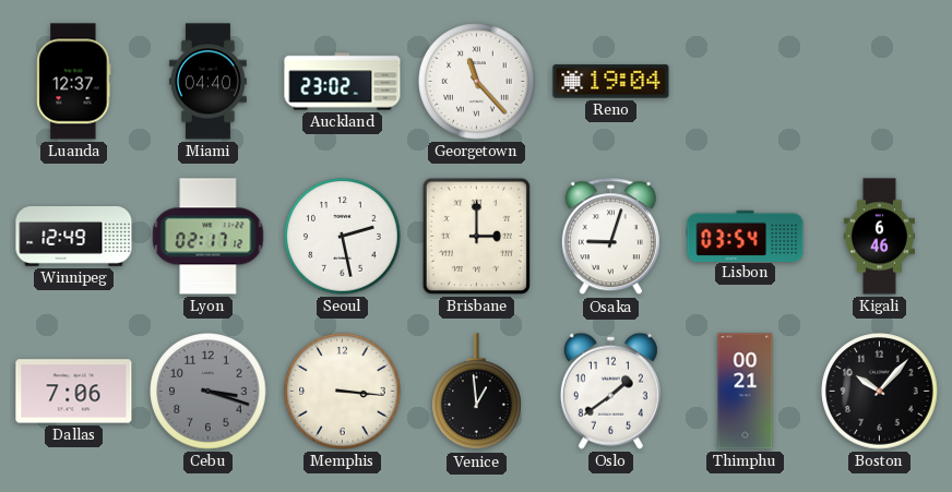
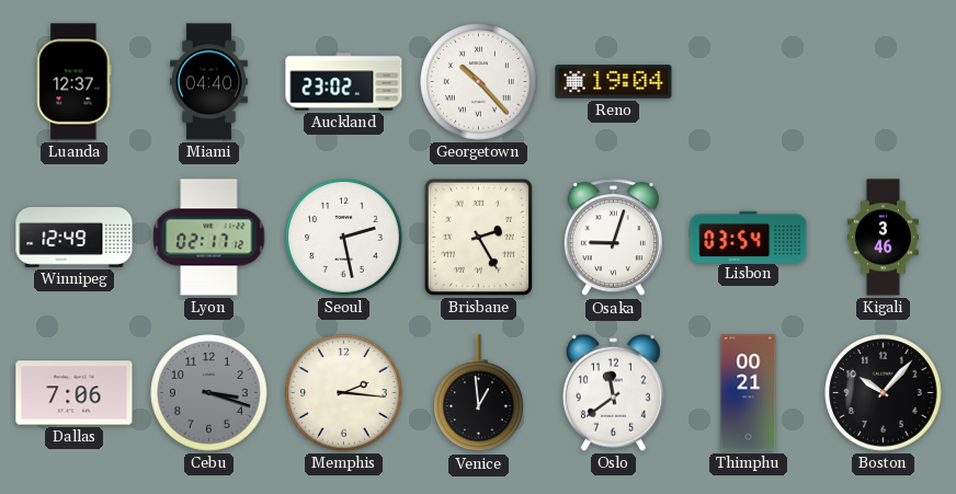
Georgetown: 11:23 -> 10:23 (479, 82)
Brisbane: 3:00 -> 2:25 (478, 237)
Kigali: 6:46 -> 3:46 (883, 238)
Memphis: 3:16 -> 2:16 (344, 393)
Oslo: 1:39 -> 11:39 (613, 392)
